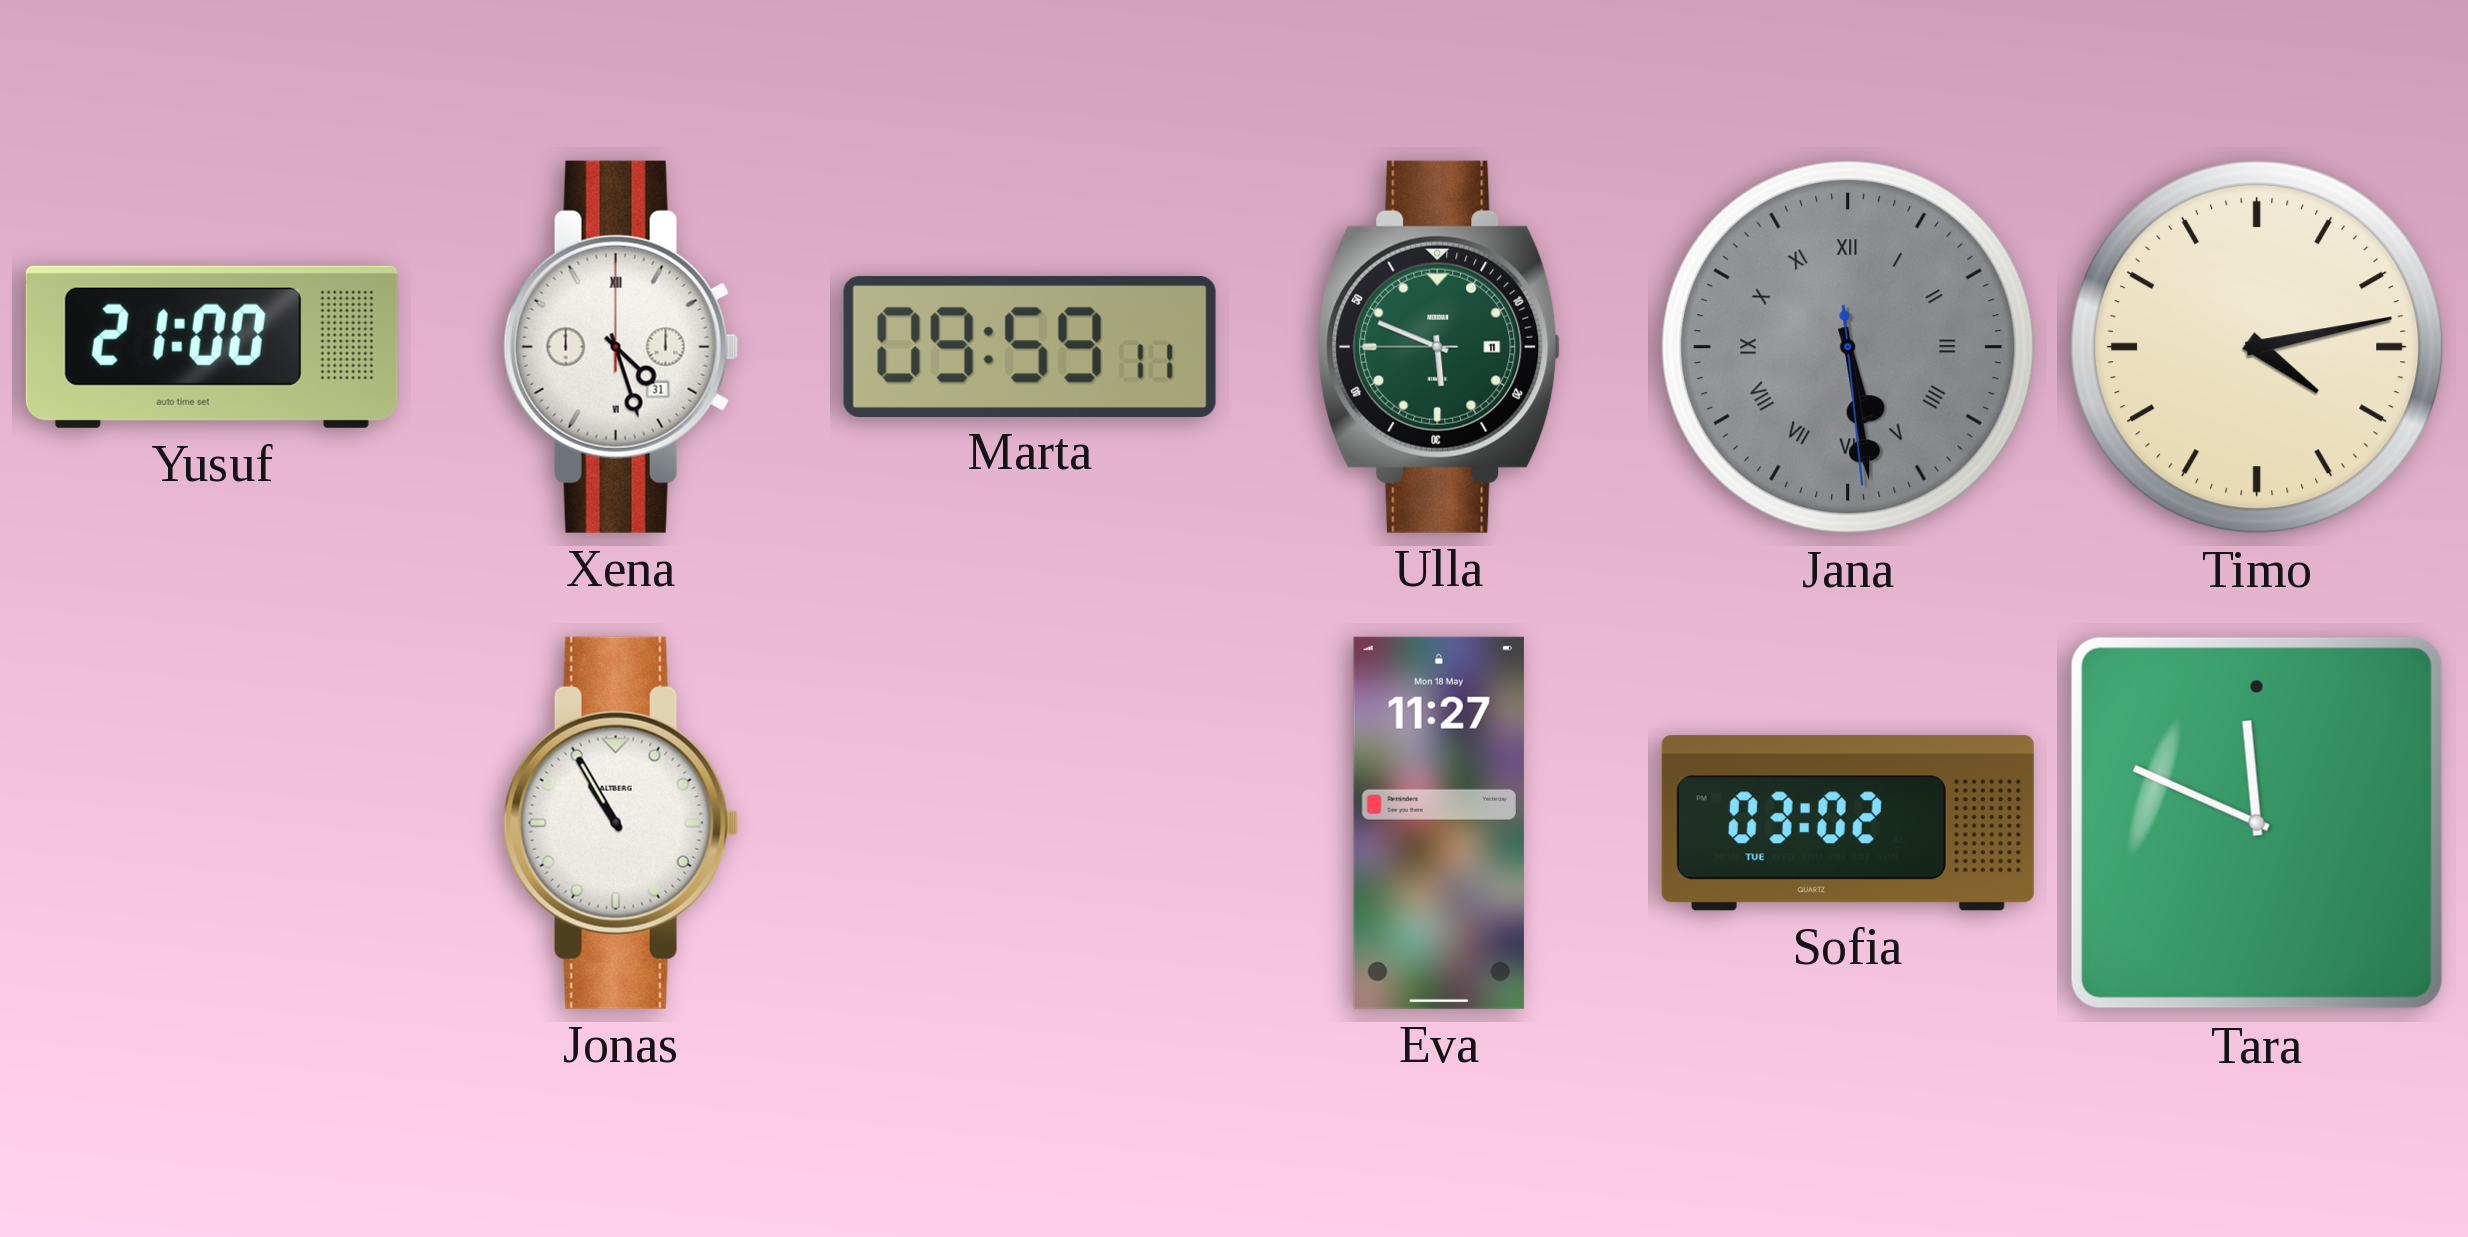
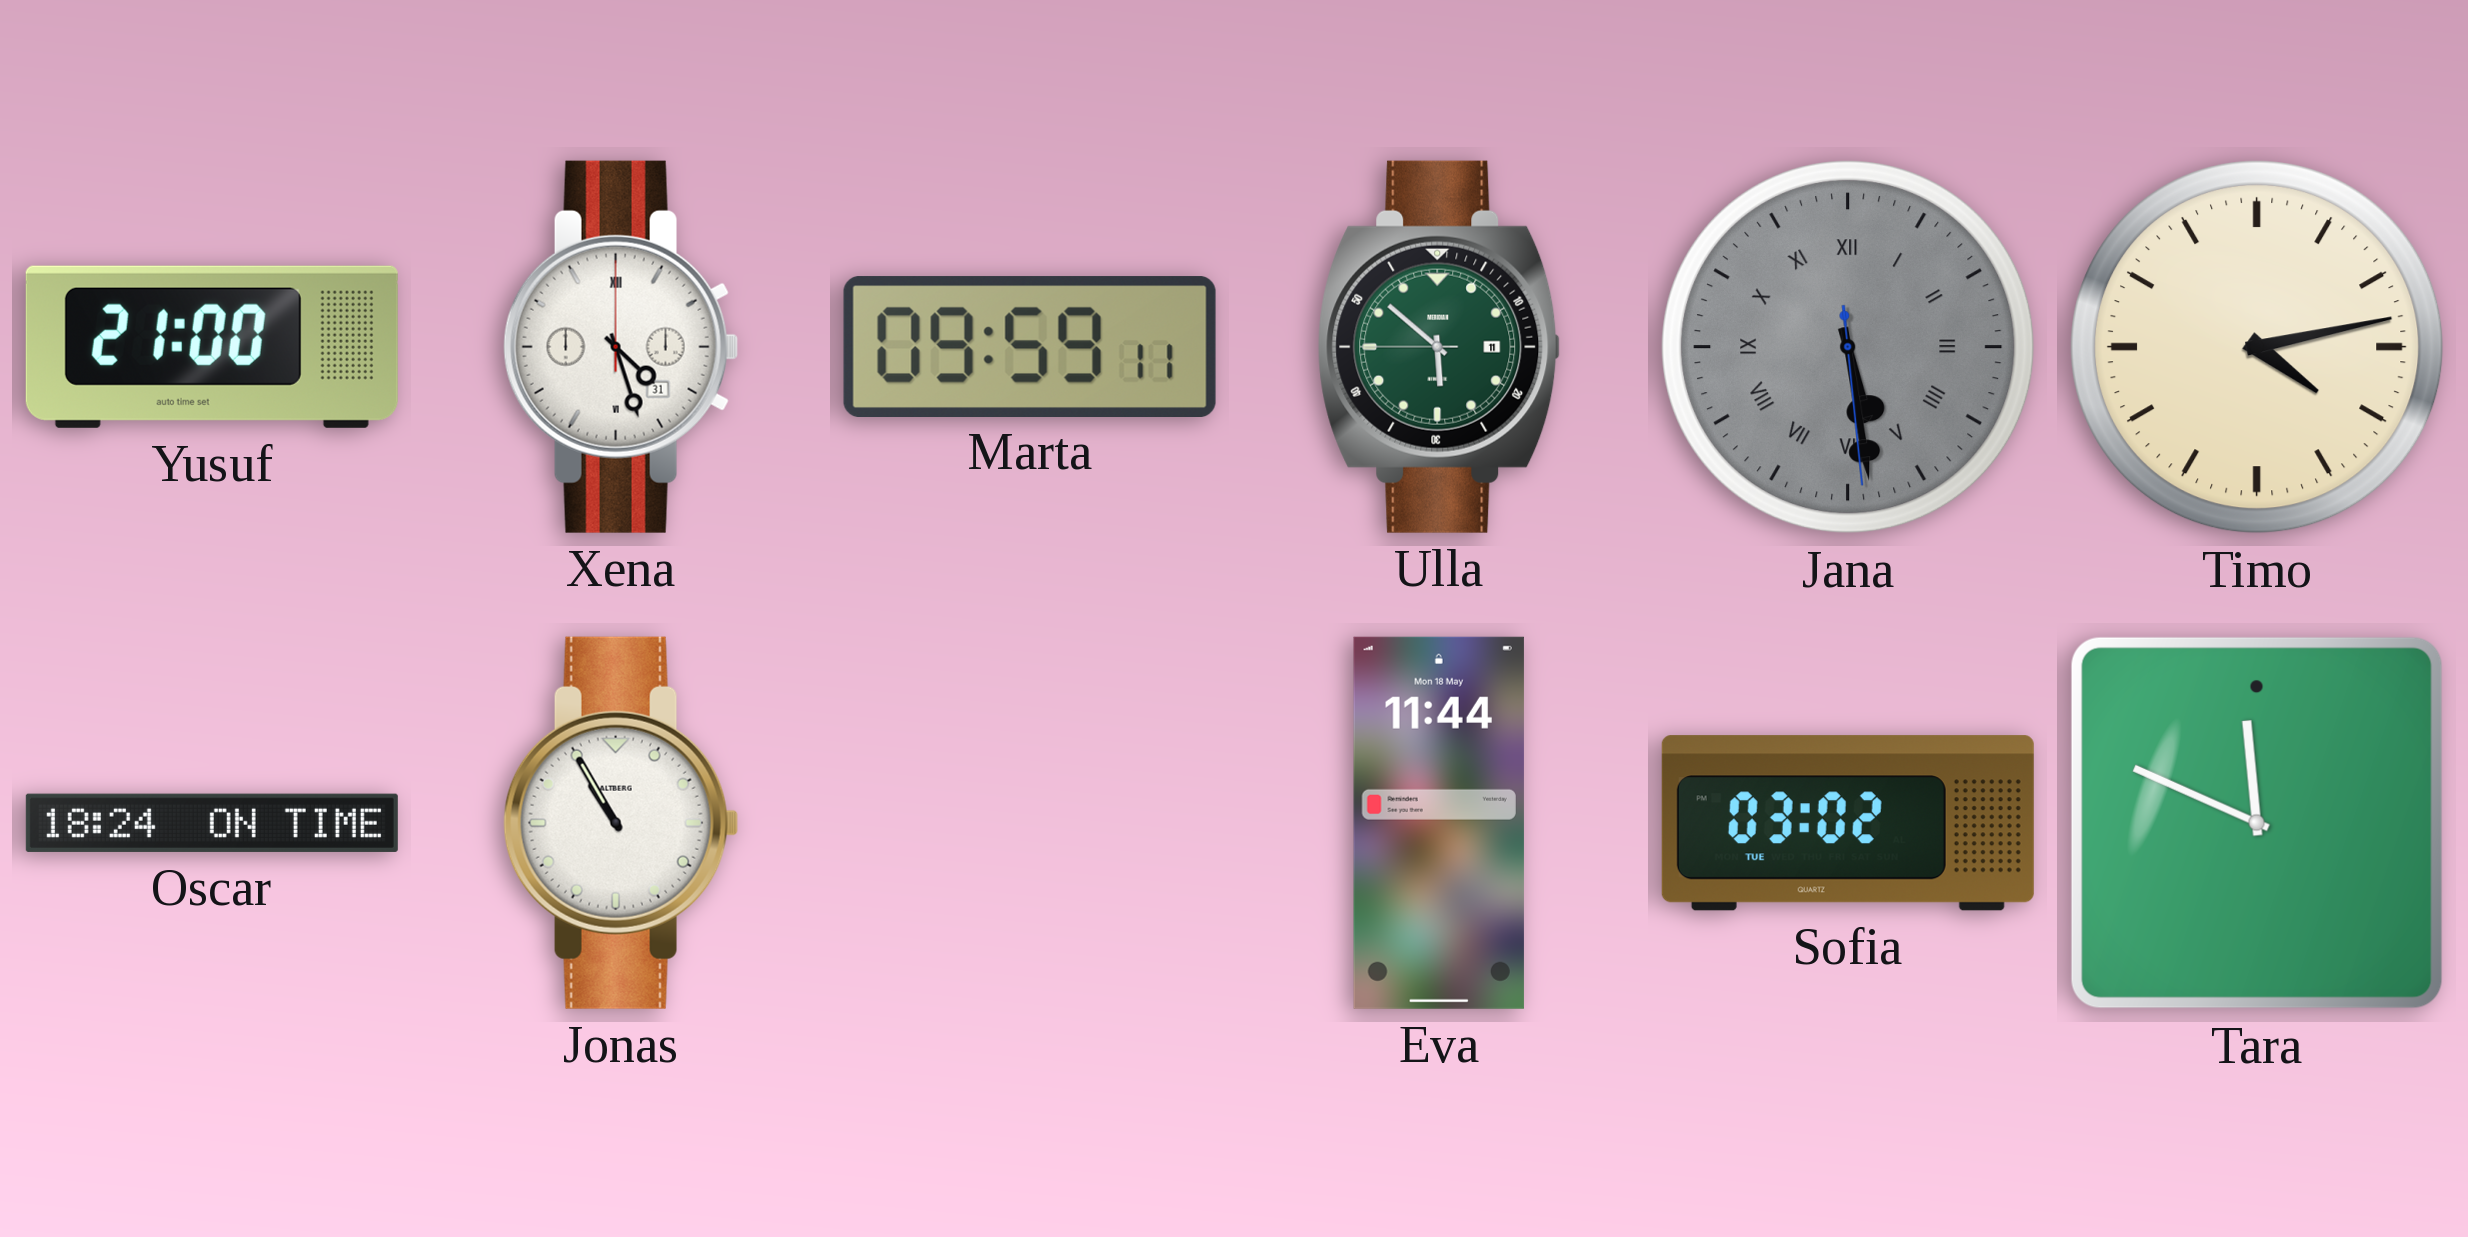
Ulla: 5:48 -> 5:51 (1439, 347)
Oscar: none -> 18:24 (212, 823)
Eva: 11:27 -> 11:44 (1439, 823)
